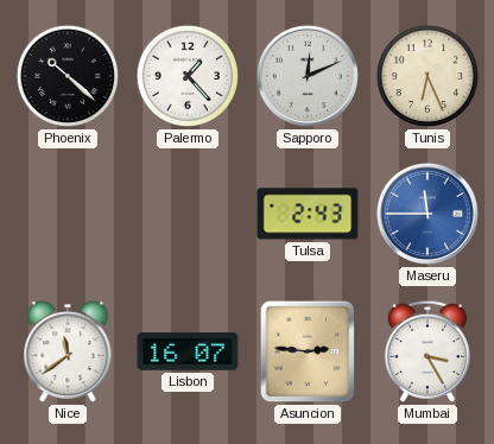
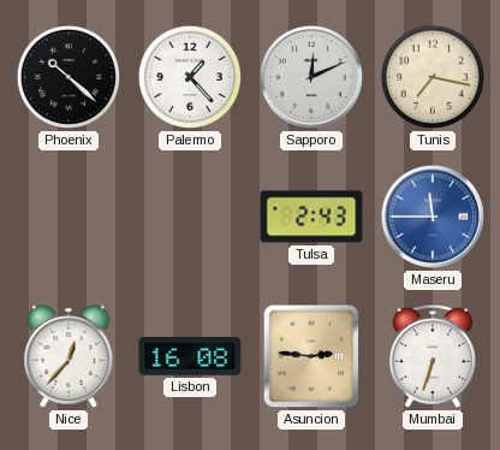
Tunis: 6:26 -> 7:17 (433, 77)
Nice: 11:39 -> 12:37 (69, 357)
Lisbon: 16:07 -> 16:08 (190, 356)
Mumbai: 3:25 -> 6:33 (433, 356)
